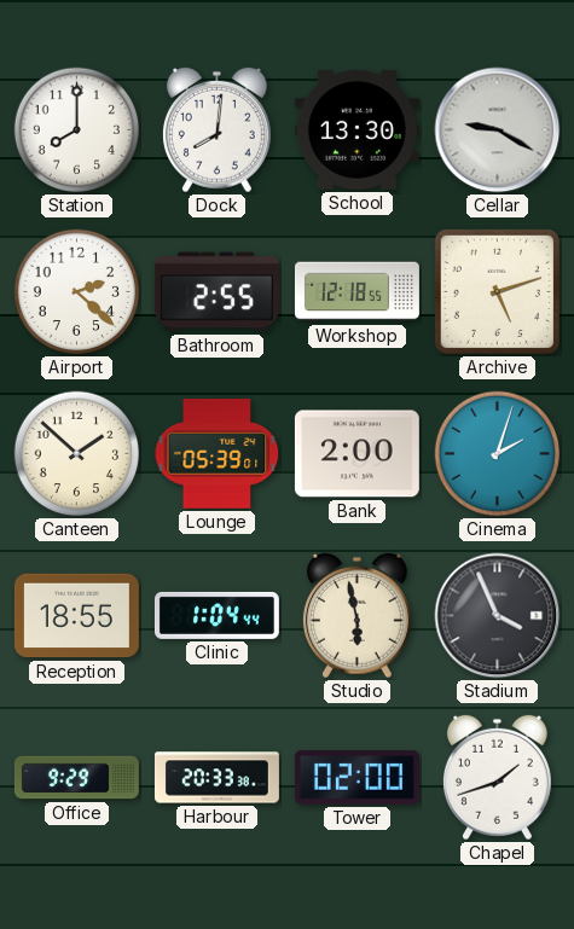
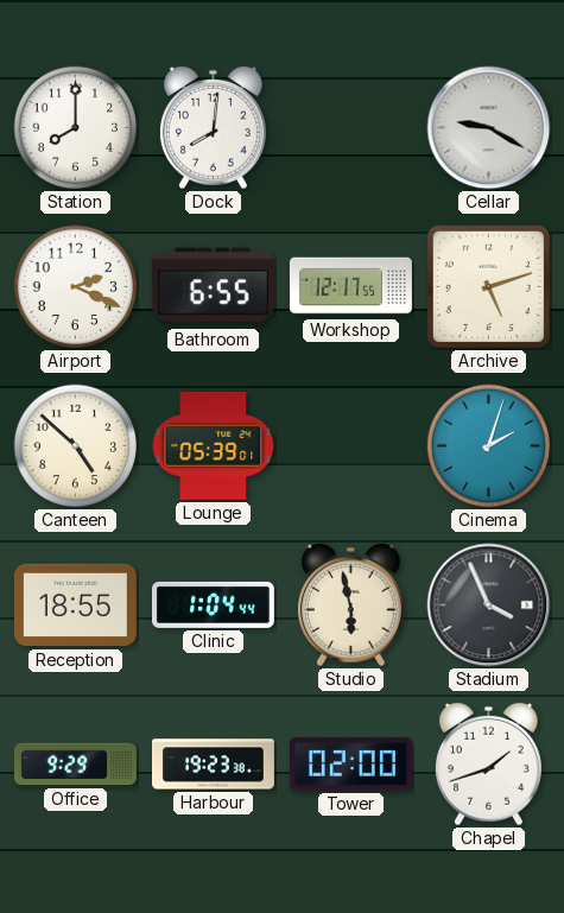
School: 13:30 -> none (356, 129)
Airport: 2:22 -> 2:19 (76, 287)
Bathroom: 2:55 -> 6:55 (213, 287)
Workshop: 12:18 -> 12:17 (350, 287)
Canteen: 1:52 -> 4:52 (76, 446)
Bank: 2:00 -> none (356, 454)
Harbour: 20:33 -> 19:23 (213, 765)
